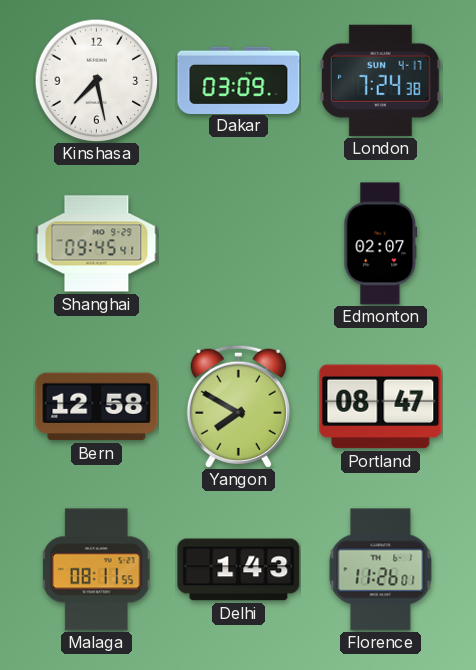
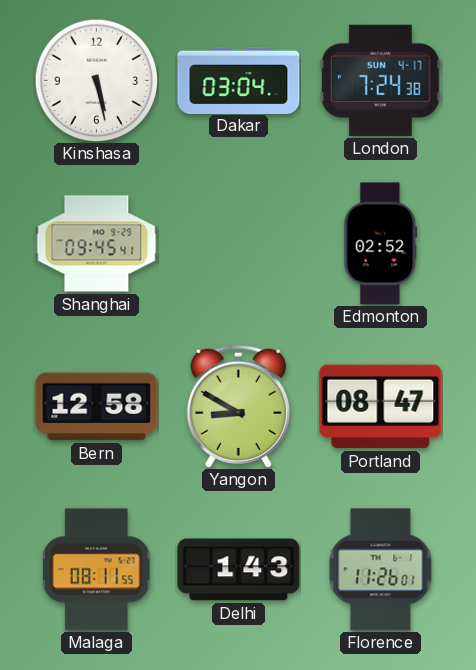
Kinshasa: 7:28 -> 5:28 (96, 80)
Dakar: 03:09 -> 03:04 (239, 80)
Edmonton: 02:07 -> 02:52 (381, 244)
Yangon: 7:50 -> 8:50 (238, 406)
